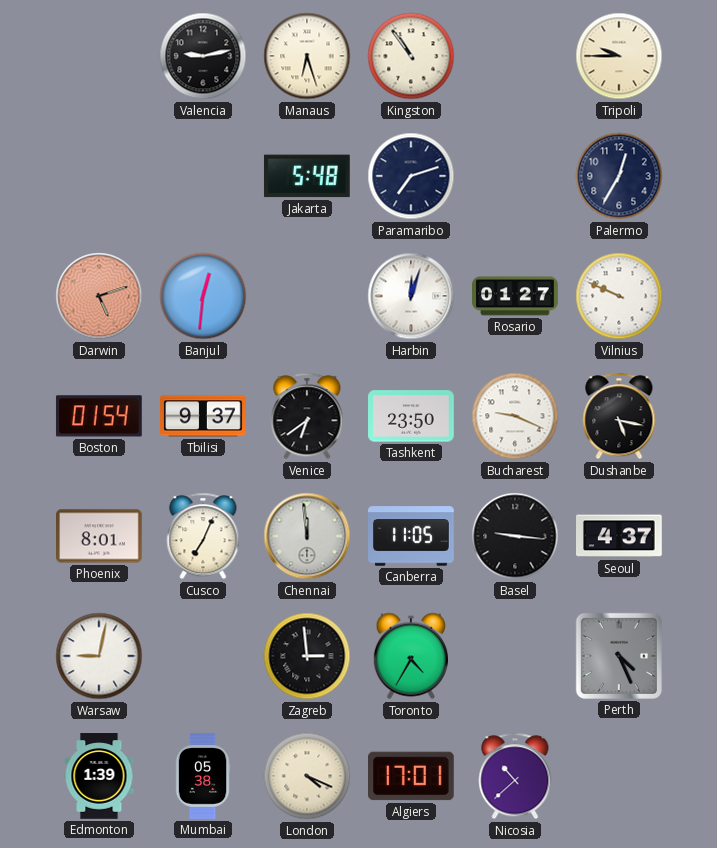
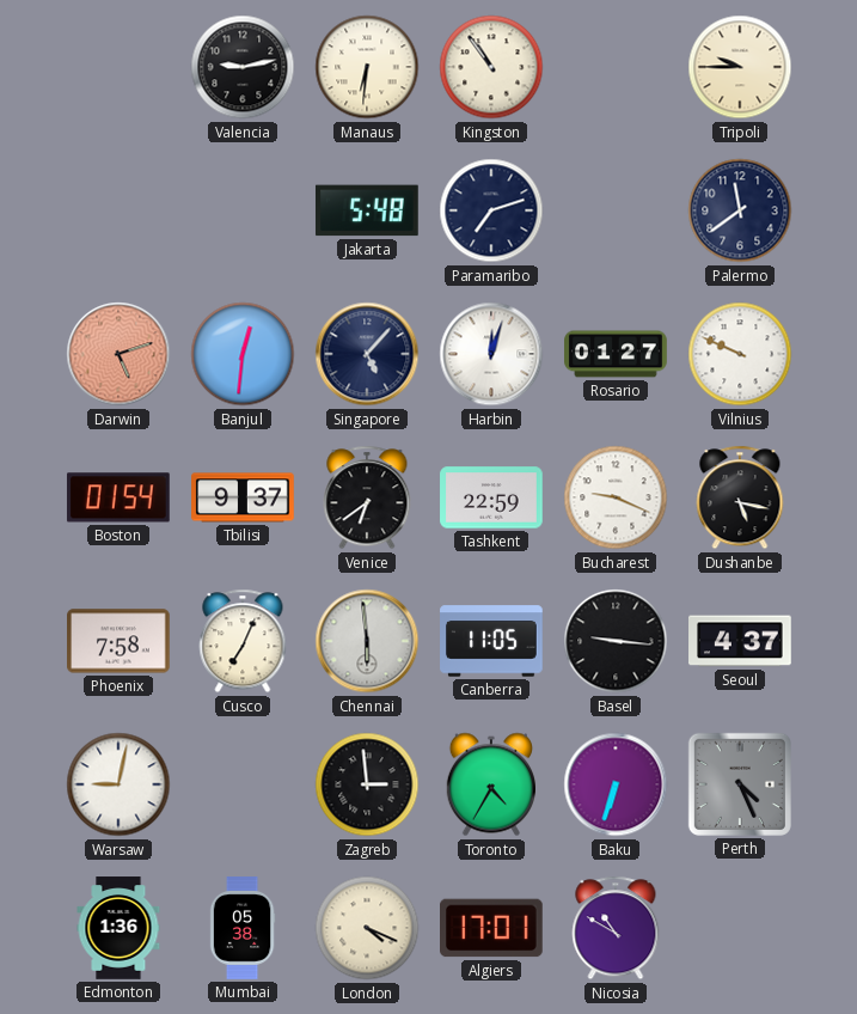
Manaus: 6:27 -> 6:31 (367, 67)
Palermo: 12:35 -> 11:39 (740, 210)
Singapore: none -> 5:07 (367, 354)
Tashkent: 23:50 -> 22:59 (491, 497)
Phoenix: 8:01 -> 7:58 (120, 641)
Chennai: 11:59 -> 5:59 (367, 641)
Baku: none -> 6:33 (616, 784)
Edmonton: 1:39 -> 1:36 (118, 928)
Nicosia: 10:38 -> 10:50 (616, 928)
